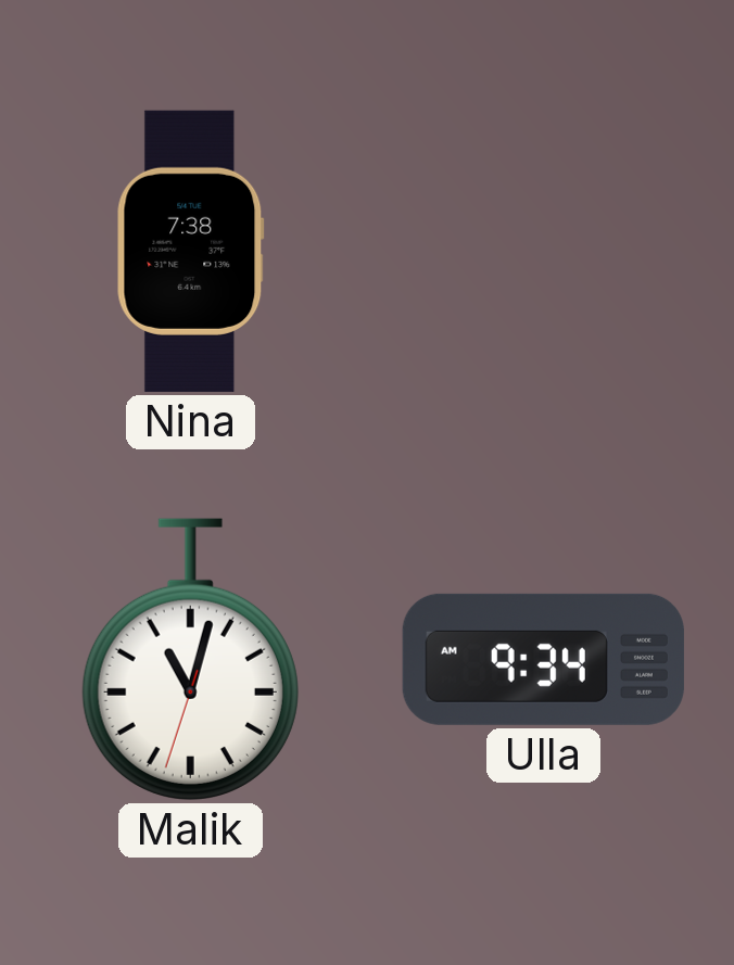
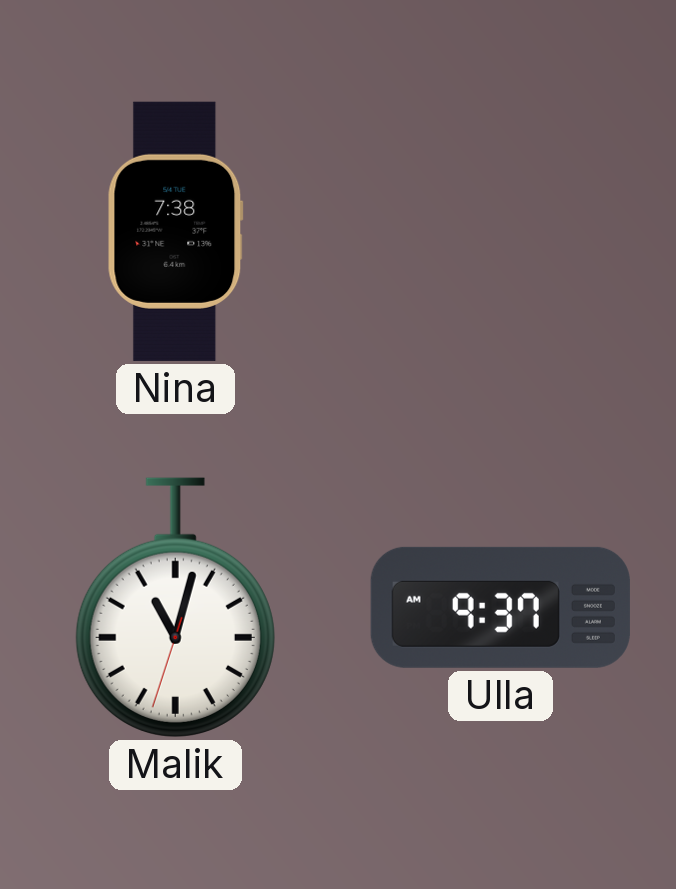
Ulla: 9:34 -> 9:37 (500, 607)
